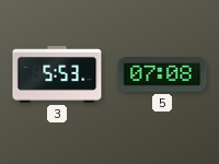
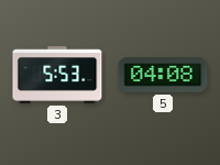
5: 07:08 -> 04:08 (163, 75)
